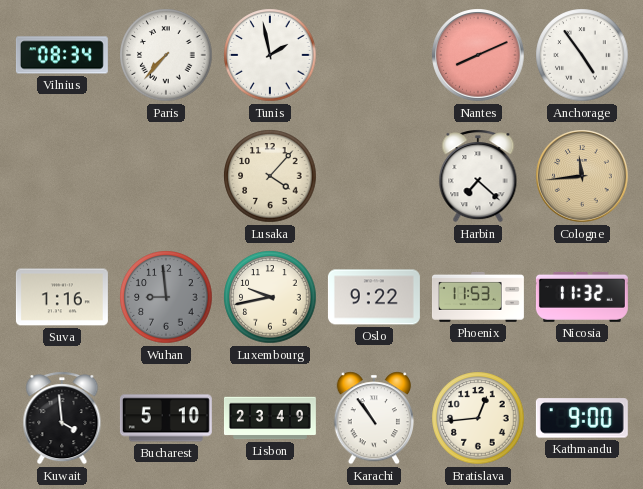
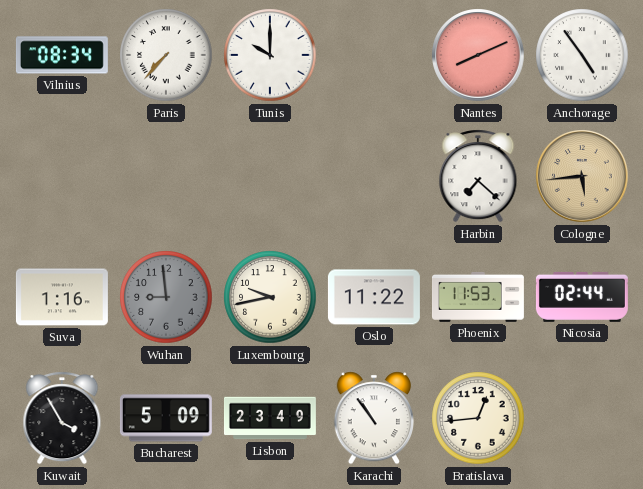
Tunis: 1:58 -> 10:00 (270, 55)
Lusaka: 4:07 -> none (270, 176)
Cologne: 11:44 -> 5:44 (582, 176)
Oslo: 9:22 -> 11:22 (374, 297)
Nicosia: 11:32 -> 02:44 (582, 297)
Kuwait: 3:59 -> 3:55 (62, 418)
Bucharest: 5:10 -> 5:09 (166, 418)
Kathmandu: 9:00 -> none (582, 418)
